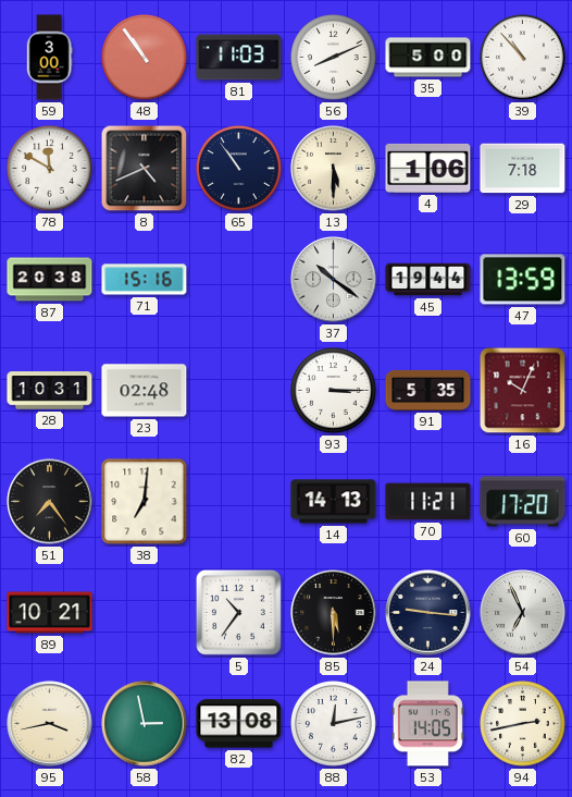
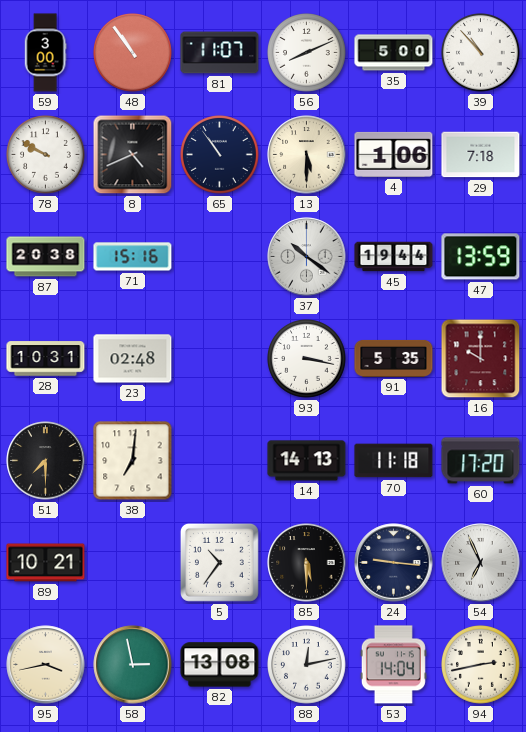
81: 11:03 -> 11:07 (220, 53)
78: 11:50 -> 9:50 (46, 155)
93: 3:15 -> 3:17 (307, 359)
16: 10:04 -> 10:00 (481, 359)
51: 7:24 -> 7:30 (46, 461)
70: 11:21 -> 11:18 (394, 461)
53: 14:05 -> 14:04 (393, 665)
